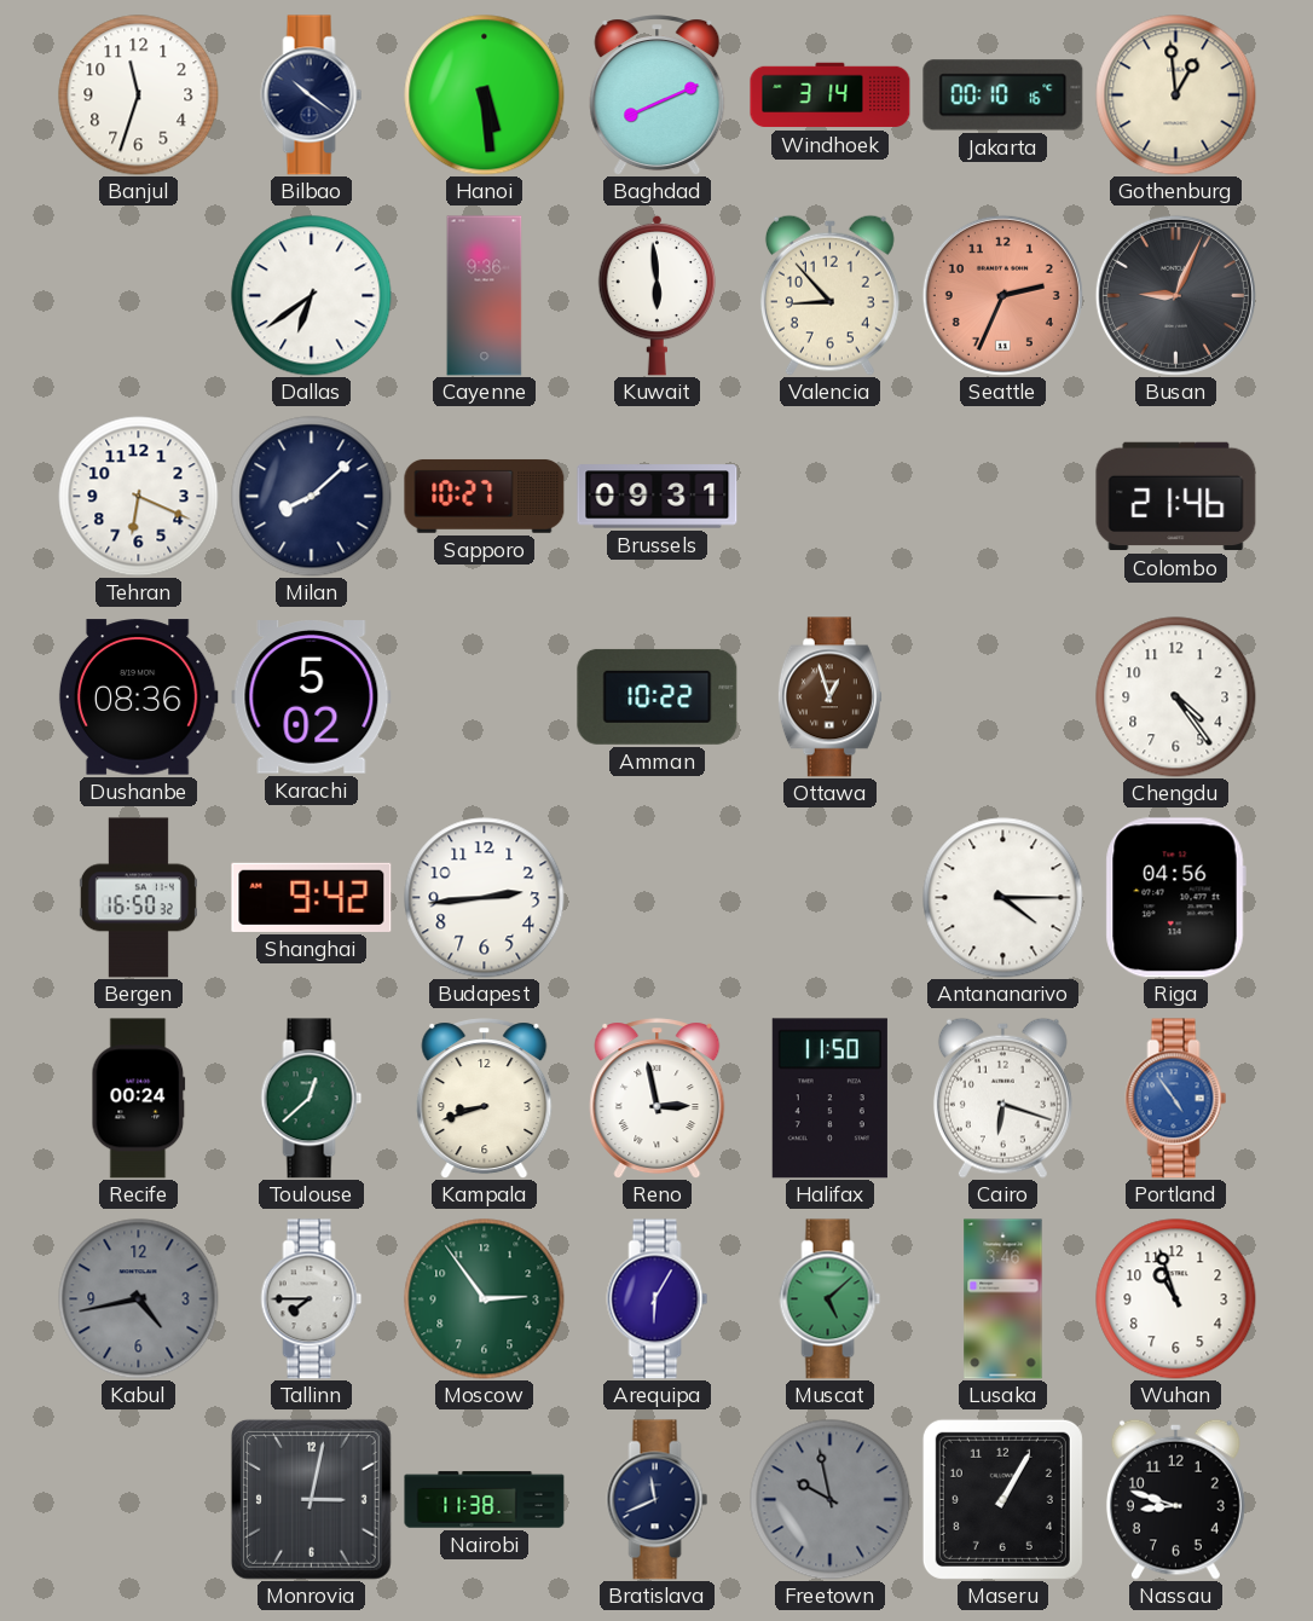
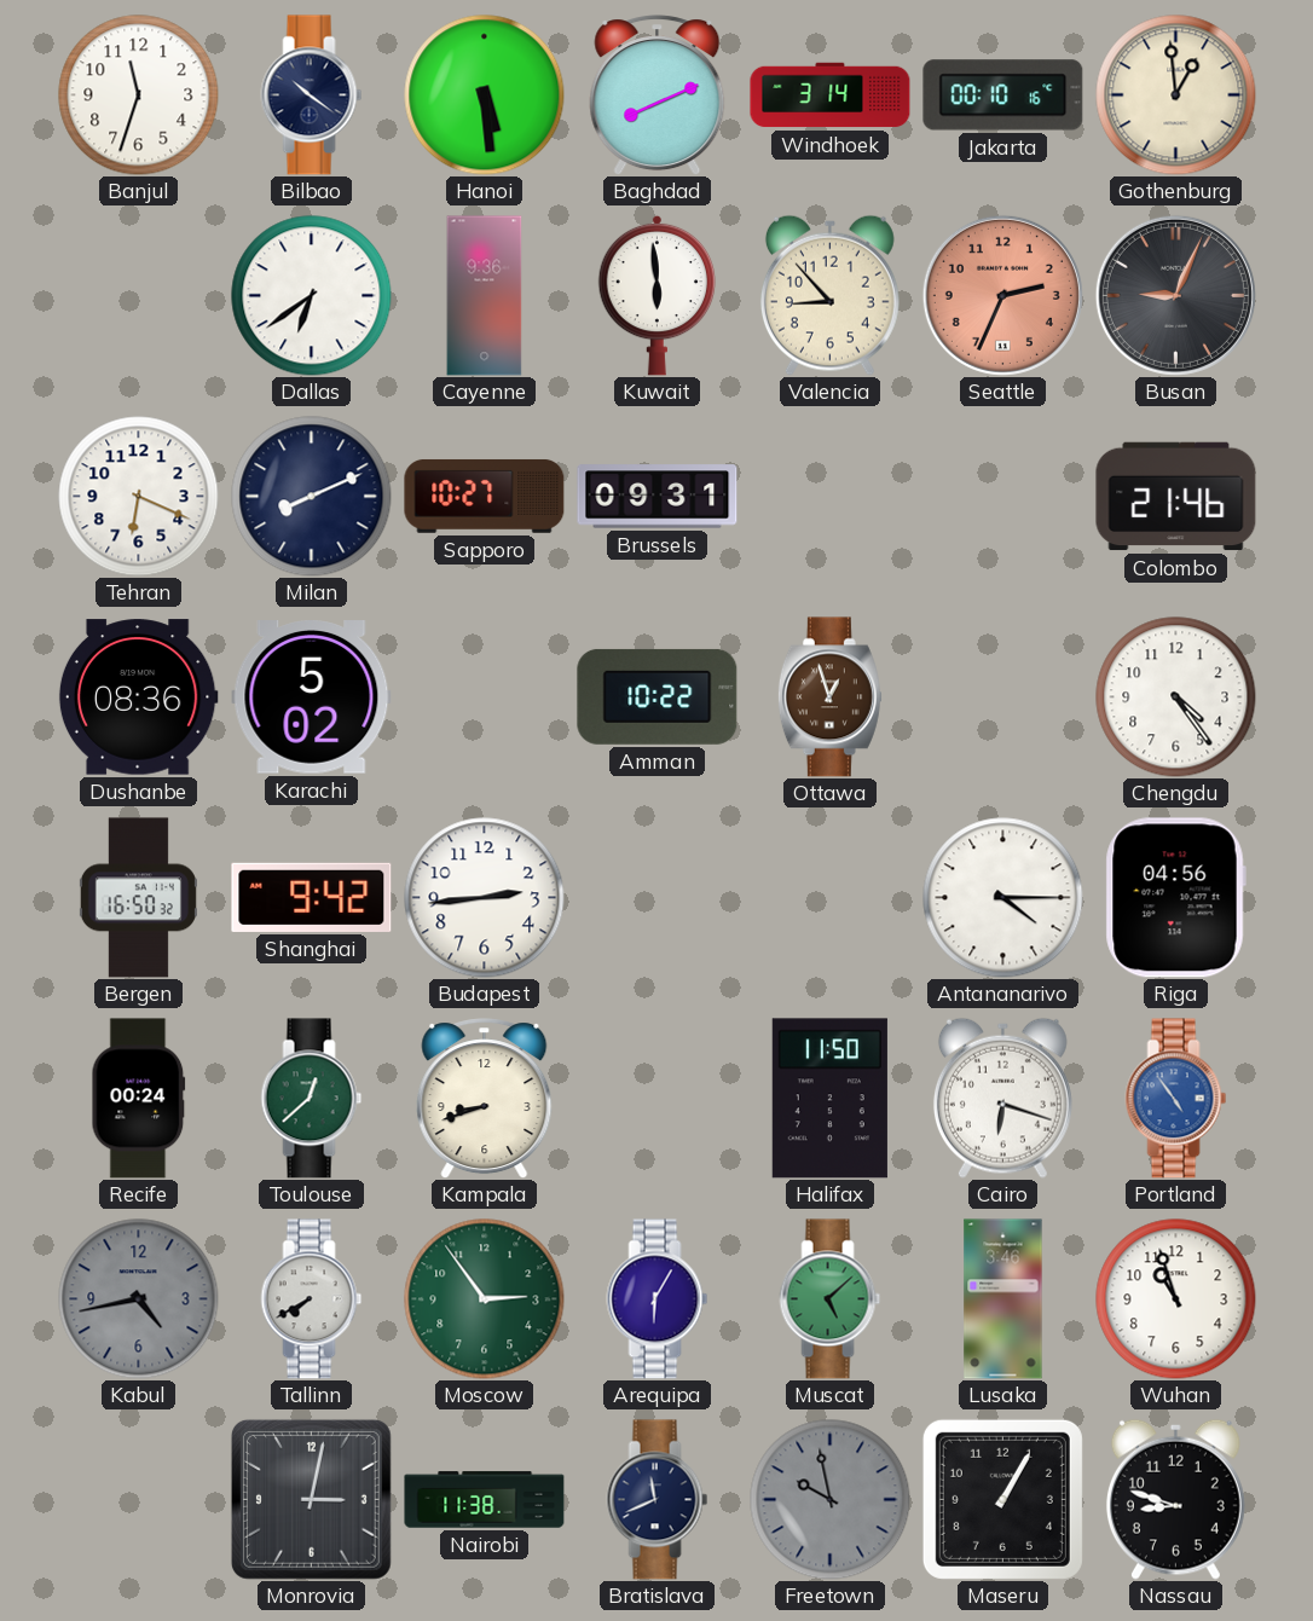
Milan: 8:08 -> 8:11 (312, 497)
Reno: 2:58 -> none (658, 1099)
Tallinn: 7:45 -> 7:40 (312, 1299)
